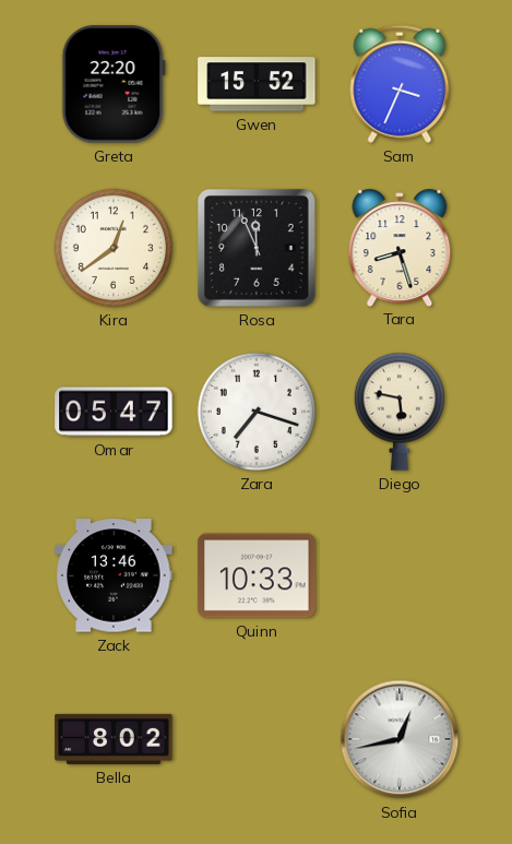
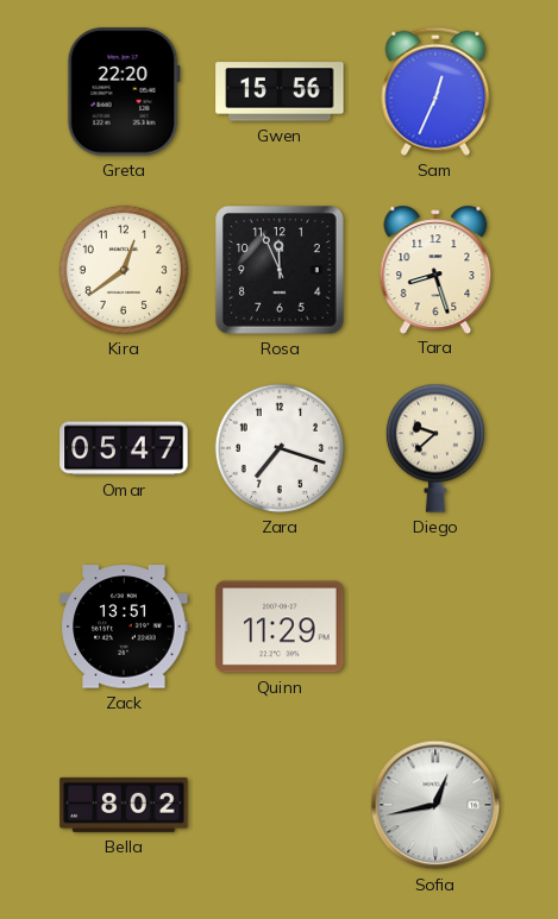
Gwen: 15:52 -> 15:56 (280, 92)
Sam: 3:34 -> 12:34 (435, 92)
Diego: 5:47 -> 9:38 (435, 448)
Zack: 13:46 -> 13:51 (124, 627)
Quinn: 10:33 -> 11:29 (280, 627)
